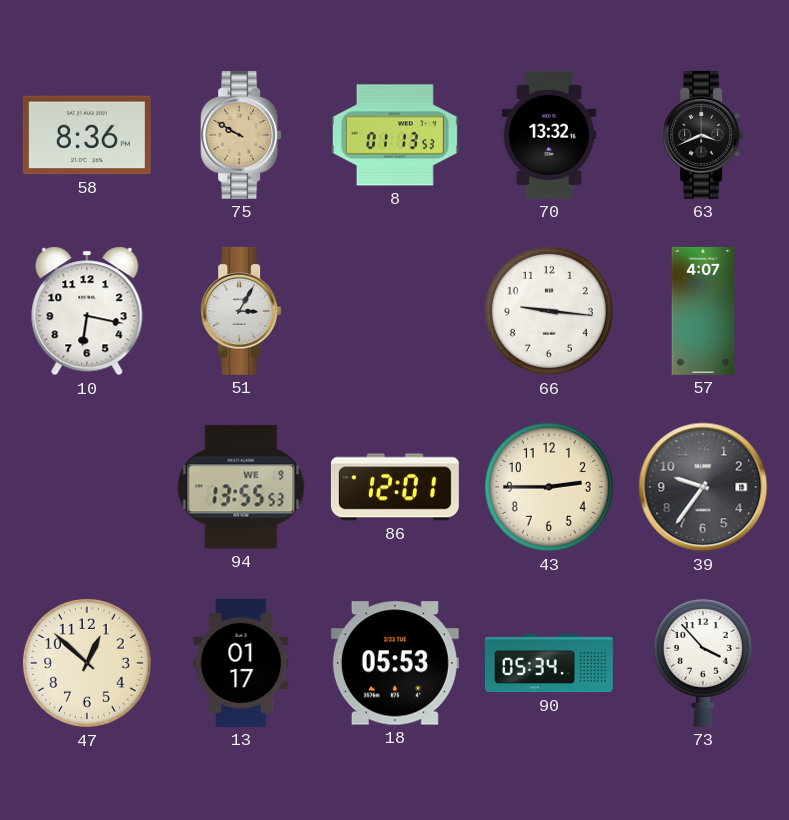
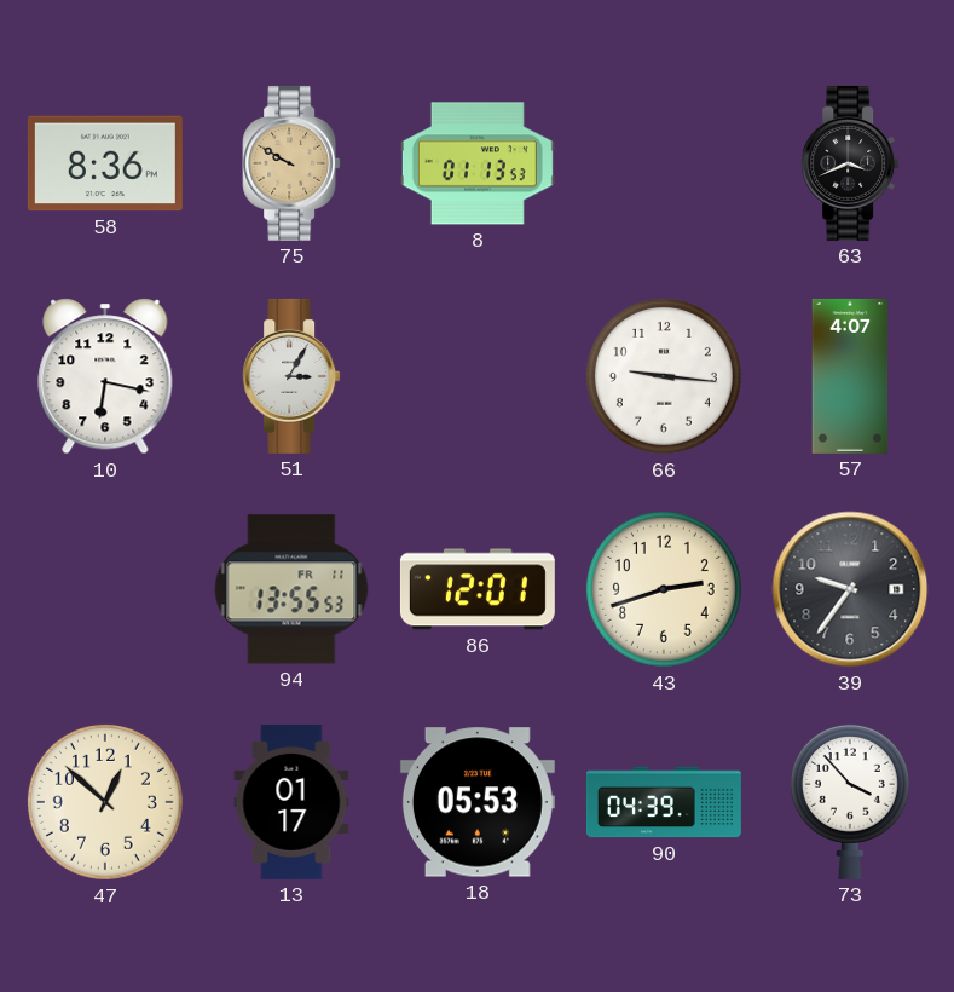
70: 13:32 -> none (548, 135)
94 date: WE 9 -> FR 11 (291, 589)
43: 2:45 -> 2:42 (664, 589)
90: 05:34 -> 04:39 (664, 802)
